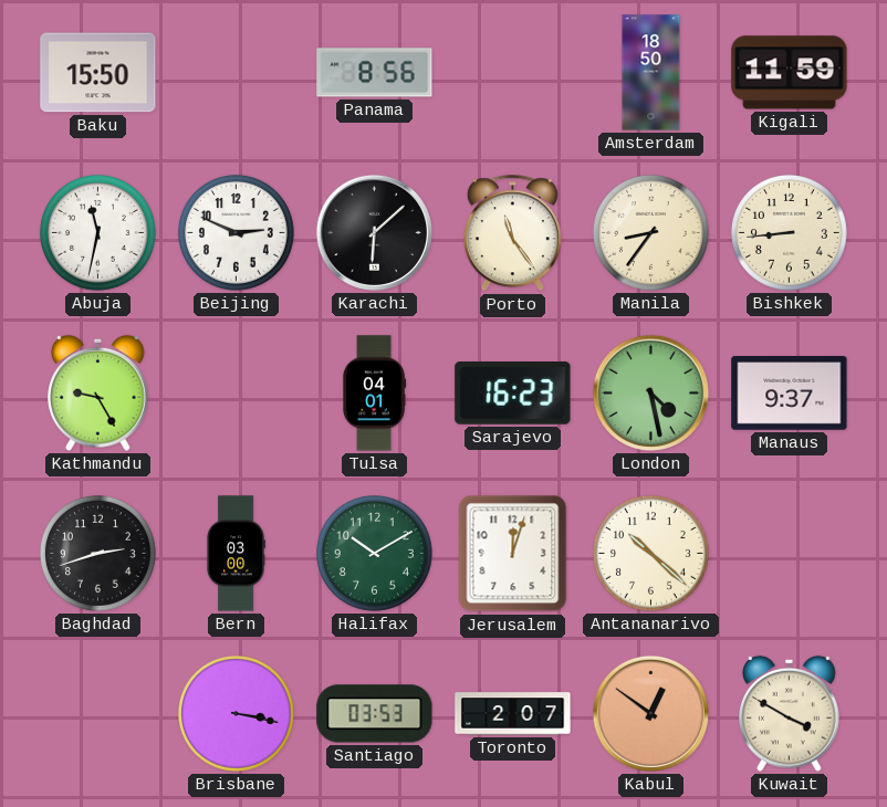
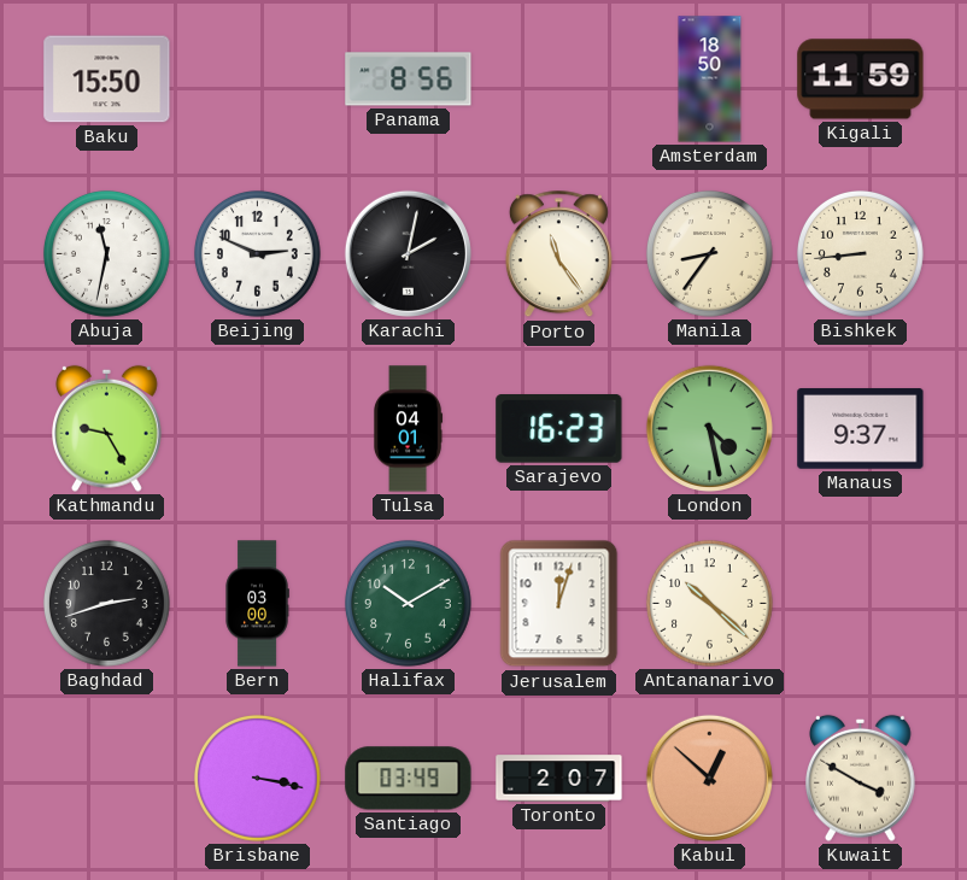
Karachi: 6:08 -> 2:02 (408, 253)
Santiago: 03:53 -> 03:49 (409, 779)
Kabul: 12:51 -> 12:52 (709, 778)
